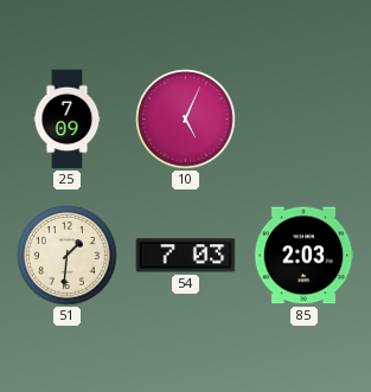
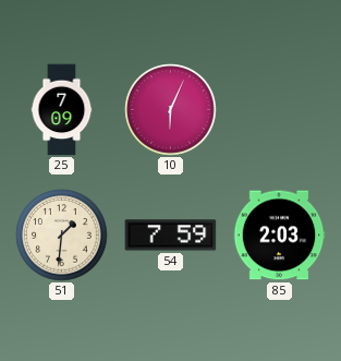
10: 5:04 -> 6:04 (171, 110)
54: 7:03 -> 7:59 (171, 236)
